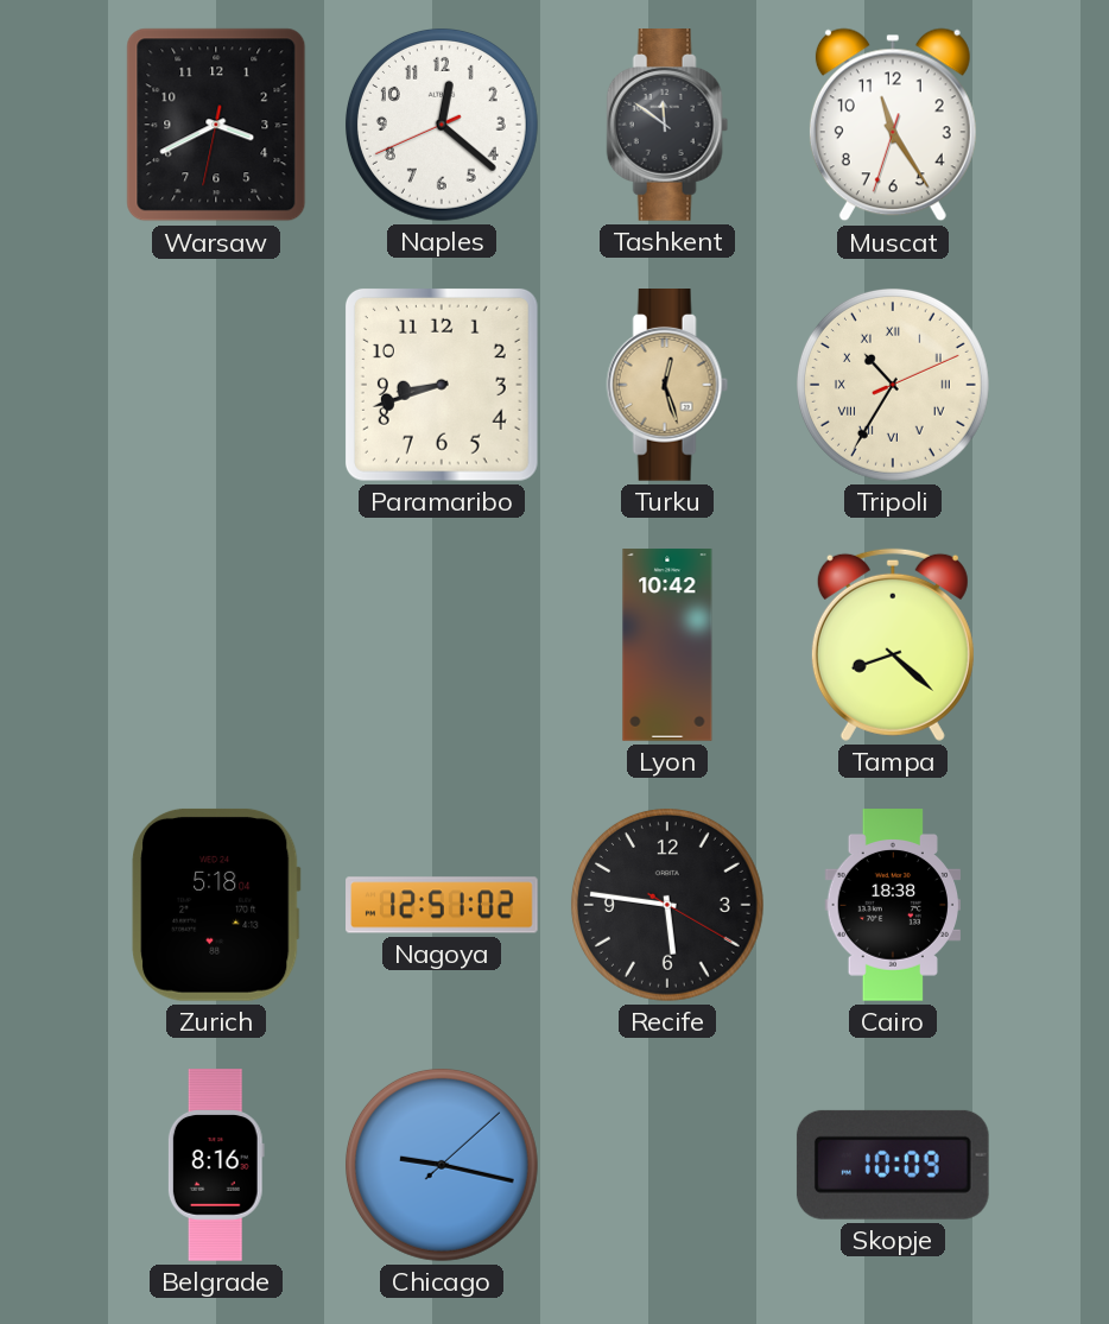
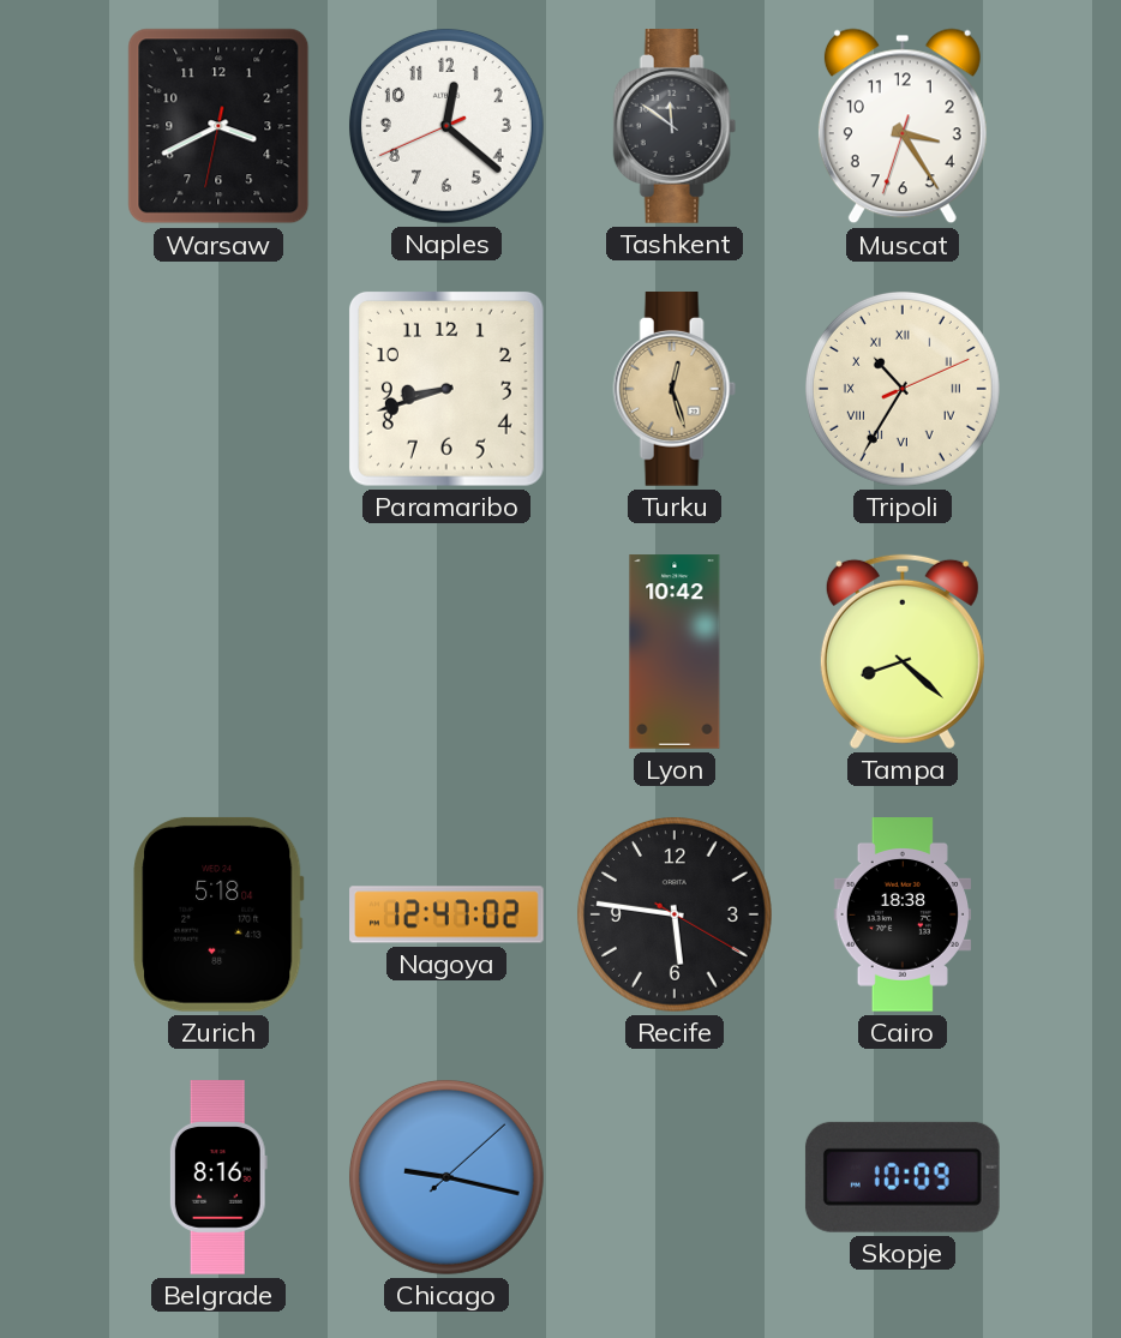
Muscat: 11:24 -> 3:24 (903, 126)
Nagoya: 12:51 -> 12:47 (446, 914)
